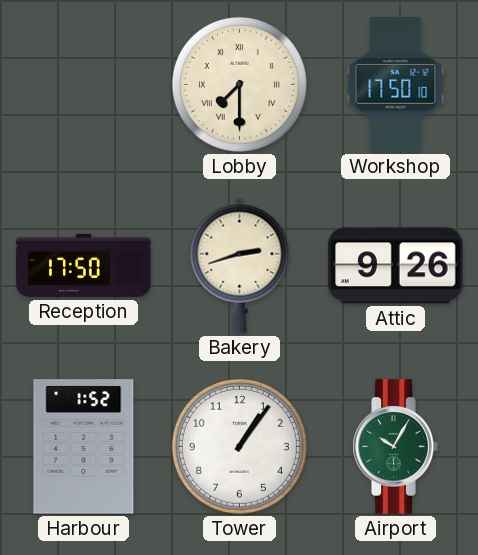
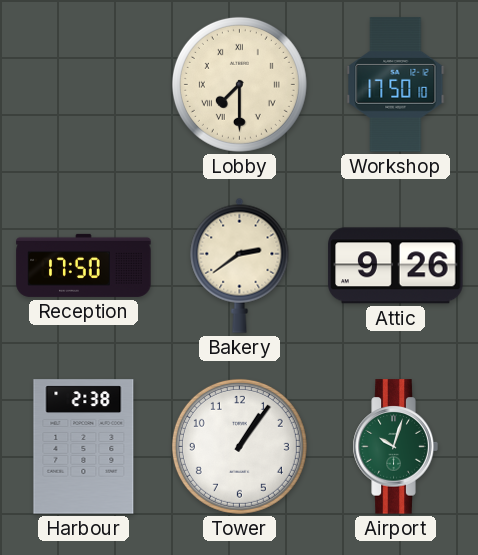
Bakery: 2:42 -> 2:39 (240, 265)
Harbour: 1:52 -> 2:38 (84, 447)
Airport: 10:05 -> 10:03 (395, 447)
